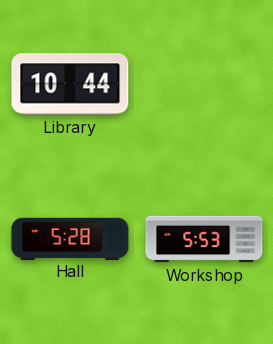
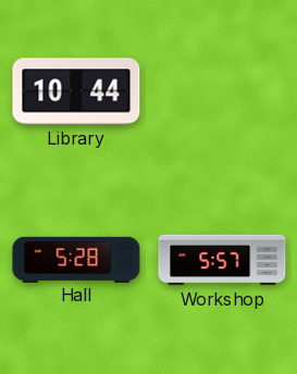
Workshop: 5:53 -> 5:57 (222, 260)
